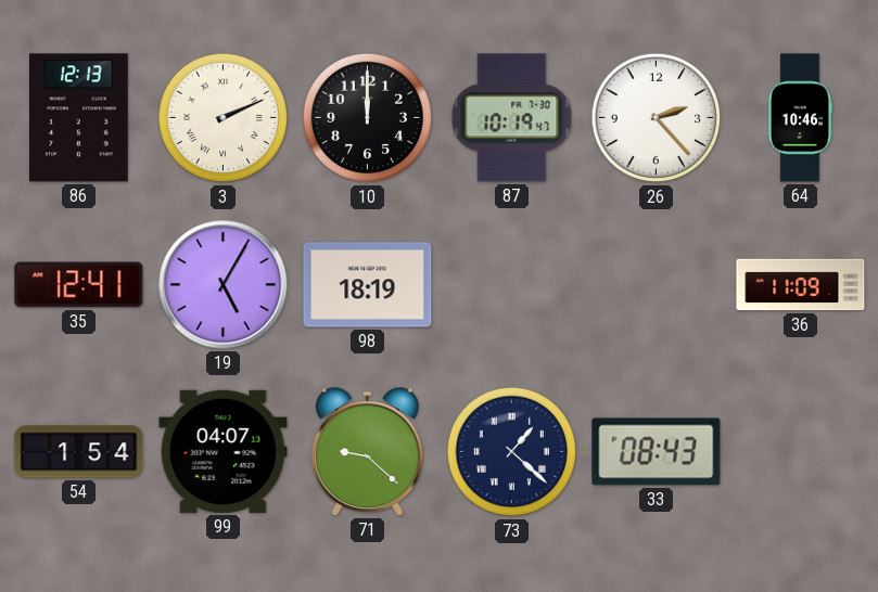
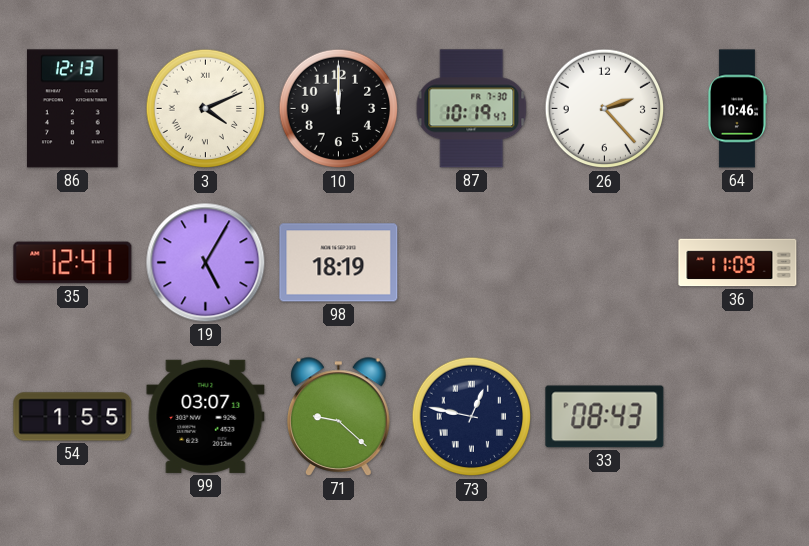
3: 2:11 -> 4:11 (206, 109)
54: 1:54 -> 1:55 (73, 417)
99: 04:07 -> 03:07 (206, 416)
73: 1:22 -> 12:47 (472, 417)
